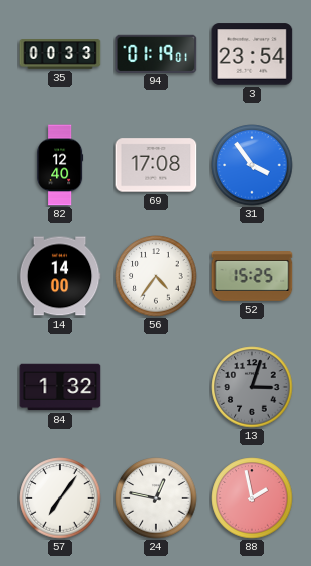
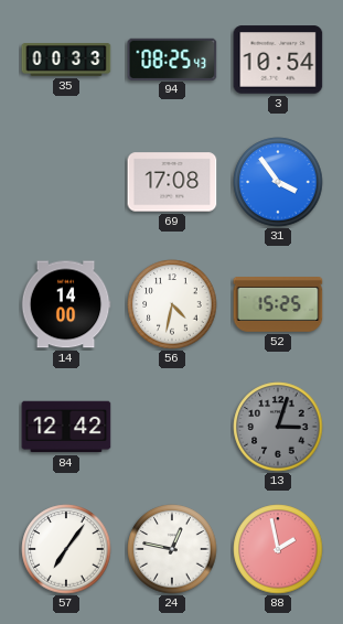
94: 01:19 -> 08:25 (172, 58)
3: 23:54 -> 10:54 (278, 60)
82: 12:40 -> none (60, 165)
56: 4:36 -> 4:32 (172, 304)
84: 1:32 -> 12:42 (66, 427)
